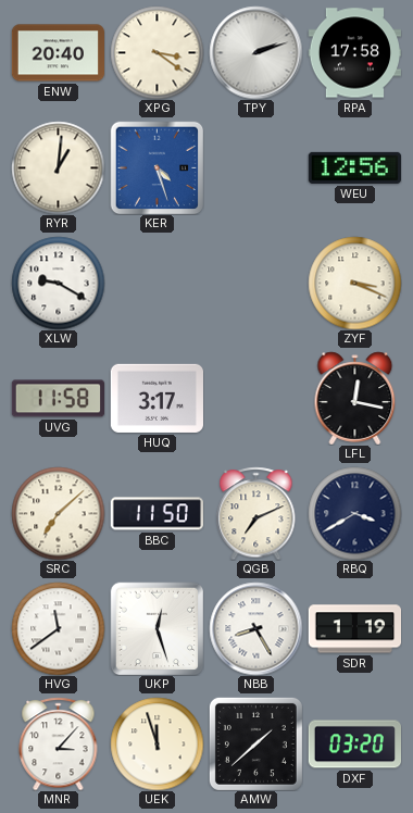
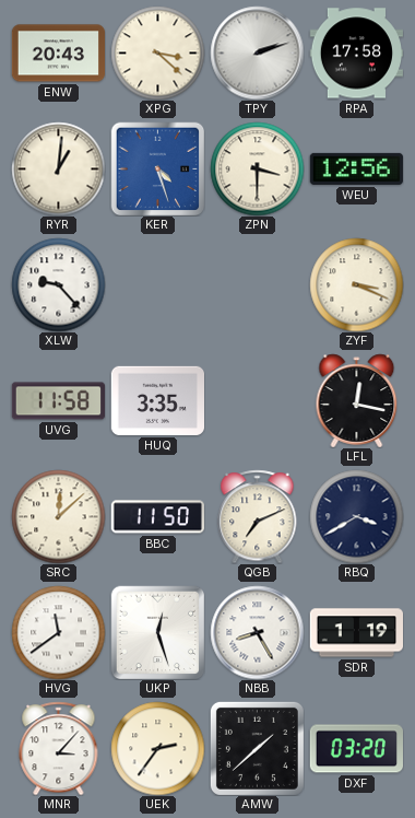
ENW: 20:40 -> 20:43 (58, 54)
XPG: 3:21 -> 3:22 (157, 52)
ZPN: none -> 3:30 (257, 168)
XLW: 9:20 -> 9:23 (58, 284)
HUQ: 3:17 -> 3:35 (157, 400)
SRC: 7:08 -> 12:08 (58, 516)
UEK: 11:57 -> 2:36 (157, 748)
